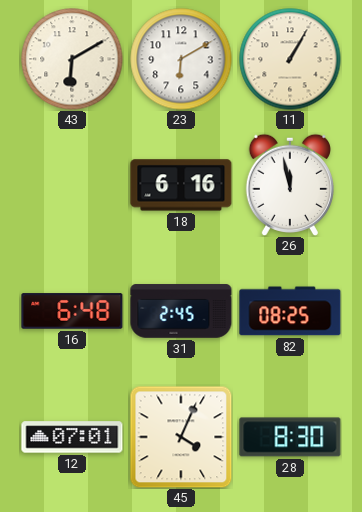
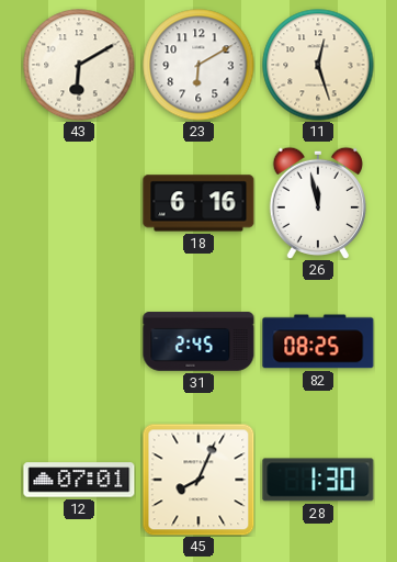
11: 1:05 -> 12:27 (318, 65)
16: 6:48 -> none (72, 311)
45: 4:04 -> 8:04 (198, 480)
28: 8:30 -> 1:30 (318, 480)
